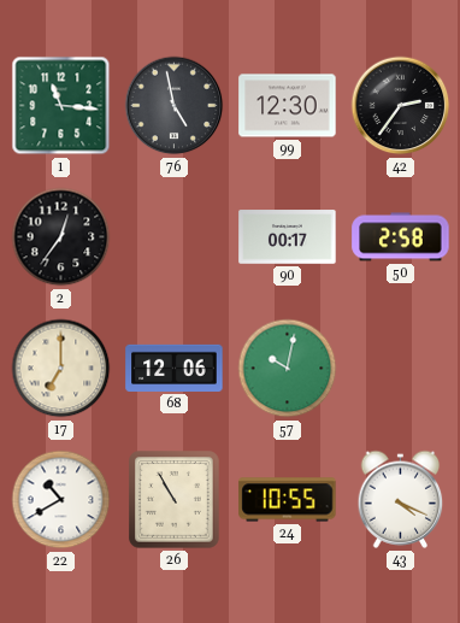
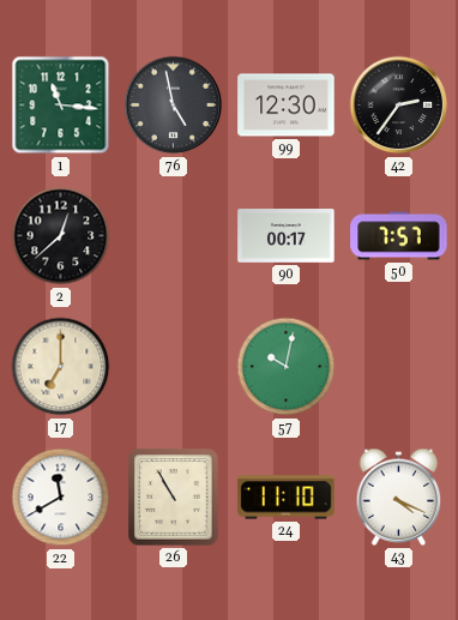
2: 12:36 -> 12:38 (61, 236)
50: 2:58 -> 7:57 (399, 236)
68: 12:06 -> none (175, 368)
22: 10:40 -> 11:40 (61, 498)
24: 10:55 -> 11:10 (287, 498)
